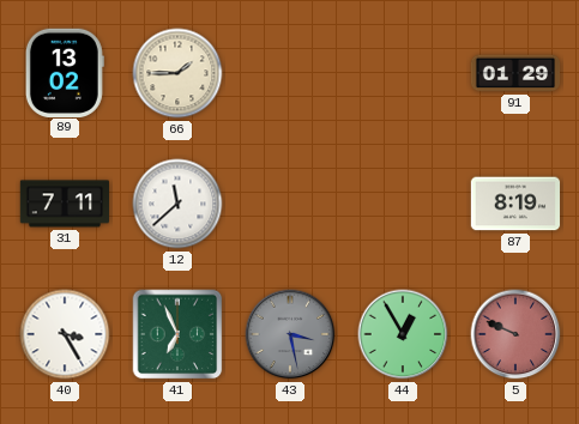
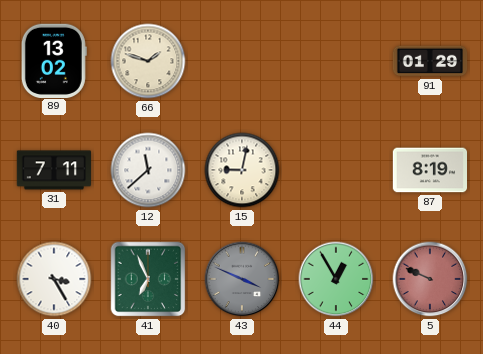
66: 1:45 -> 1:48 (148, 61)
15: none -> 9:02 (242, 170)
43: 3:28 -> 3:49 (242, 279)
